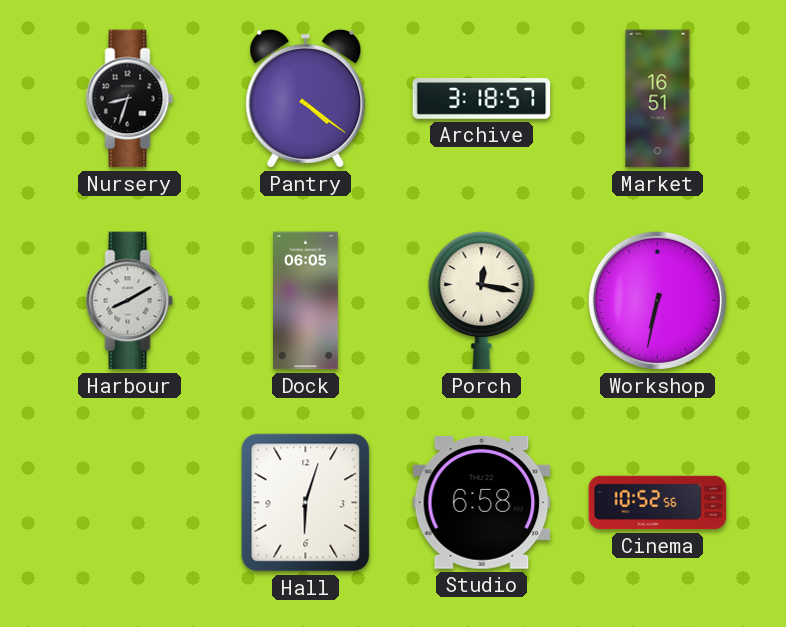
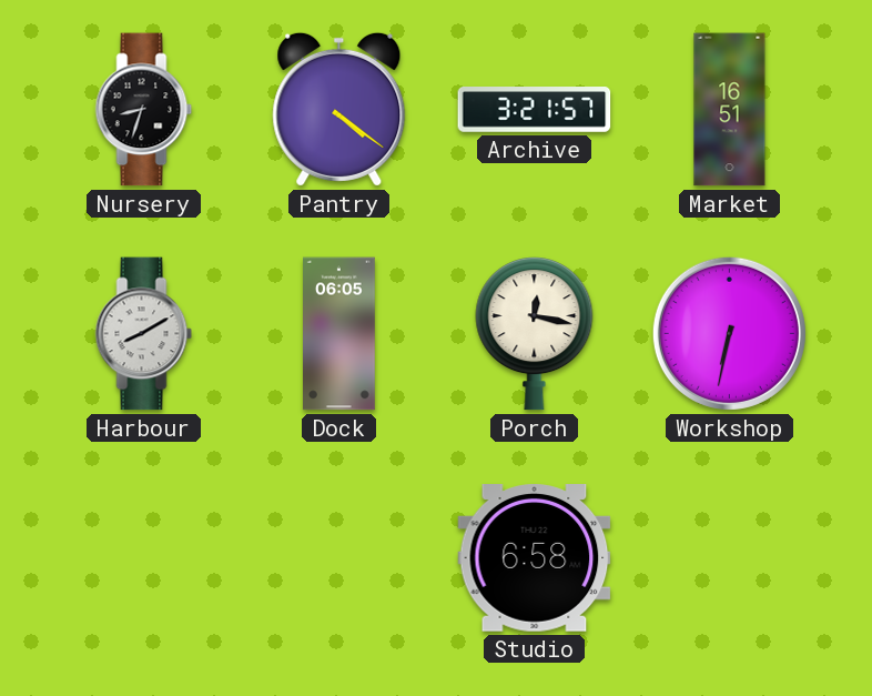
Archive: 3:18 -> 3:21 (535, 110)
Hall: 6:03 -> none (306, 503)
Cinema: 10:52 -> none (658, 503)
